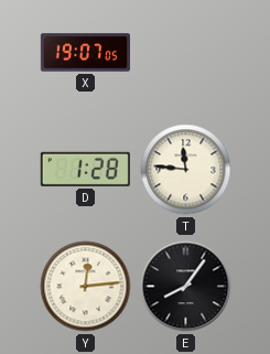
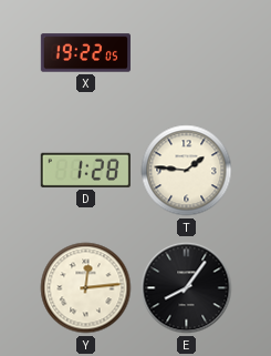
X: 19:07 -> 19:22 (85, 53)
T: 11:46 -> 1:46 (187, 171)
